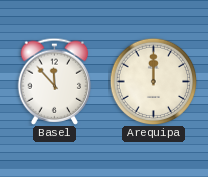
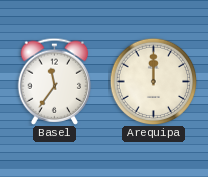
Basel: 11:53 -> 11:36 (55, 81)
